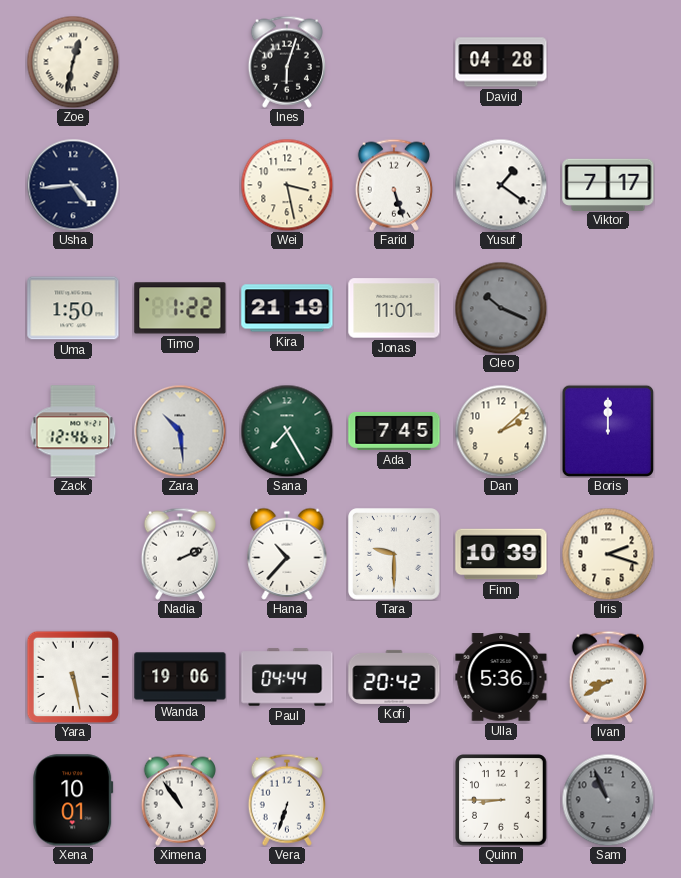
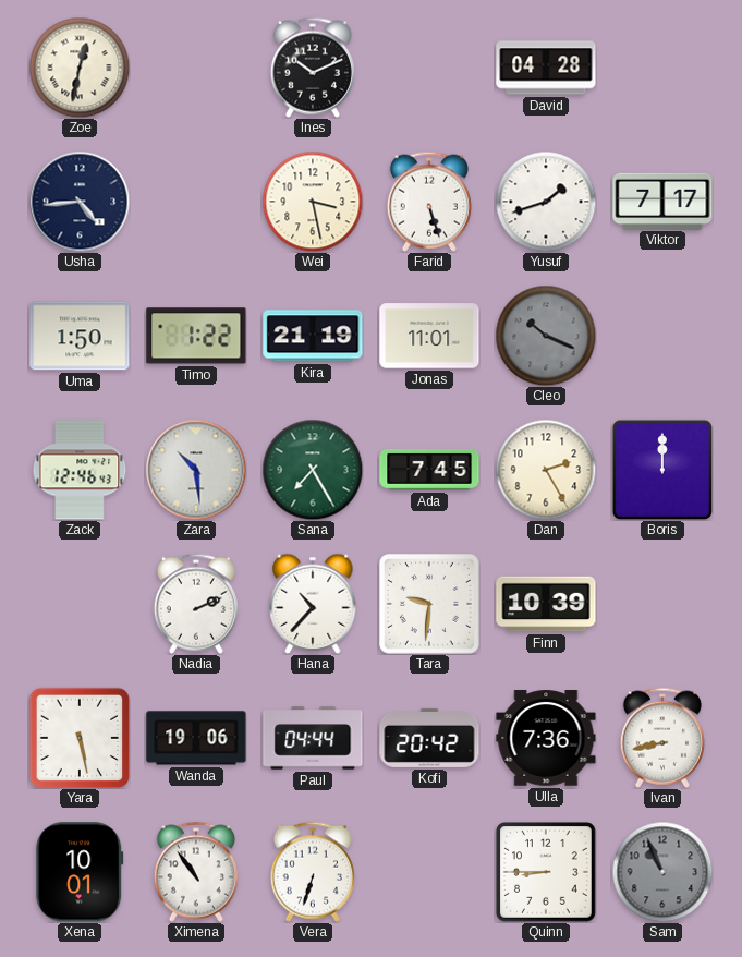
Ines: 6:03 -> 10:11 (313, 68)
Yusuf: 1:21 -> 1:42 (546, 202)
Dan: 2:08 -> 2:25 (546, 470)
Tara: 9:30 -> 9:31 (430, 605)
Iris: 2:18 -> none (608, 554)
Ulla: 5:36 -> 7:36 (546, 738)
Ivan: 8:40 -> 8:43 (662, 738)
